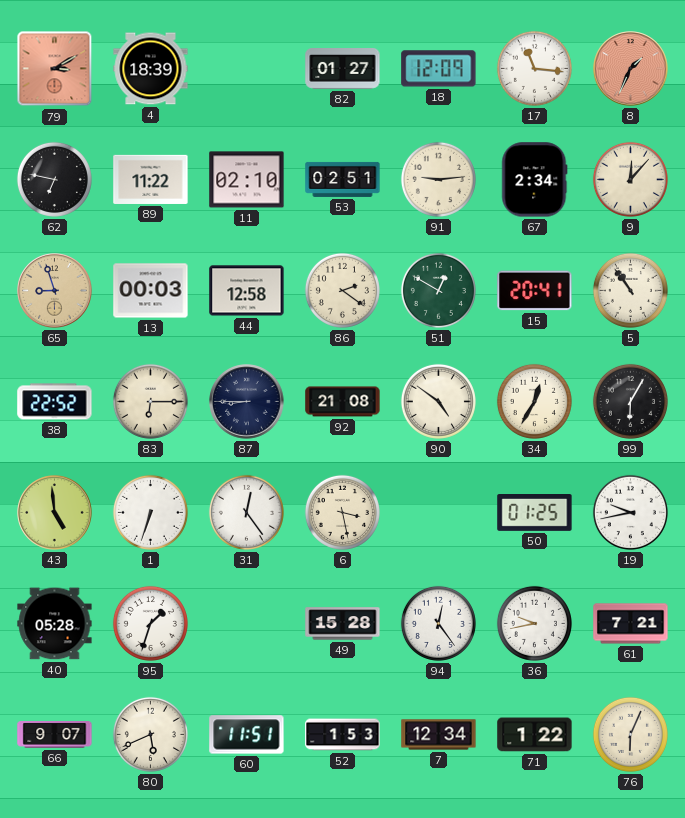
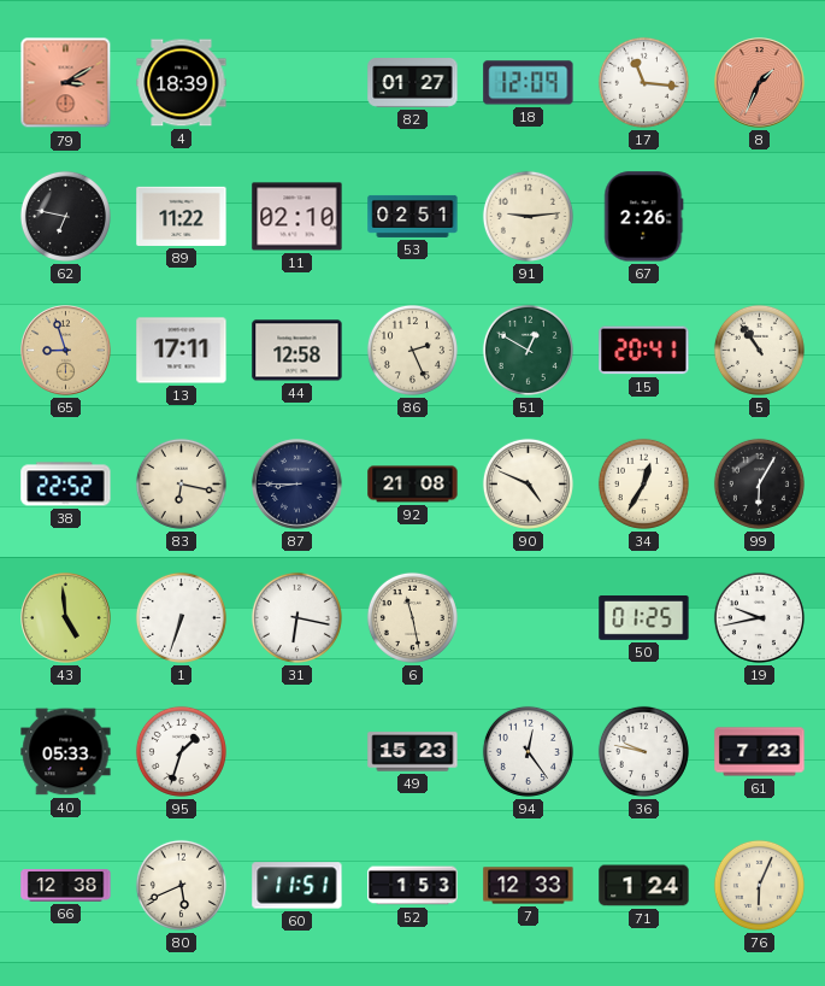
67: 2:34 -> 2:26 (644, 217)
9: 12:07 -> none (630, 179)
13: 00:03 -> 17:11 (182, 351)
86: 2:21 -> 2:26 (412, 350)
83: 6:15 -> 6:17 (181, 483)
90: 4:51 -> 4:49 (528, 483)
31: 12:24 -> 6:17 (296, 617)
6: 3:28 -> 11:28 (412, 617)
40: 05:28 -> 05:33 (66, 752)
49: 15:28 -> 15:23 (413, 752)
36: 9:43 -> 9:47 (643, 751)
61: 7:21 -> 7:23 (760, 752)
66: 9:07 -> 12:38 (66, 886)
7: 12:34 -> 12:33 (529, 886)
71: 1:22 -> 1:24 (644, 886)
